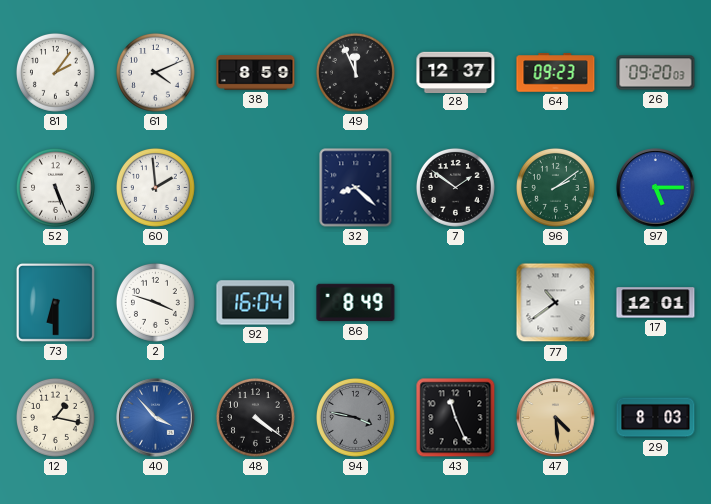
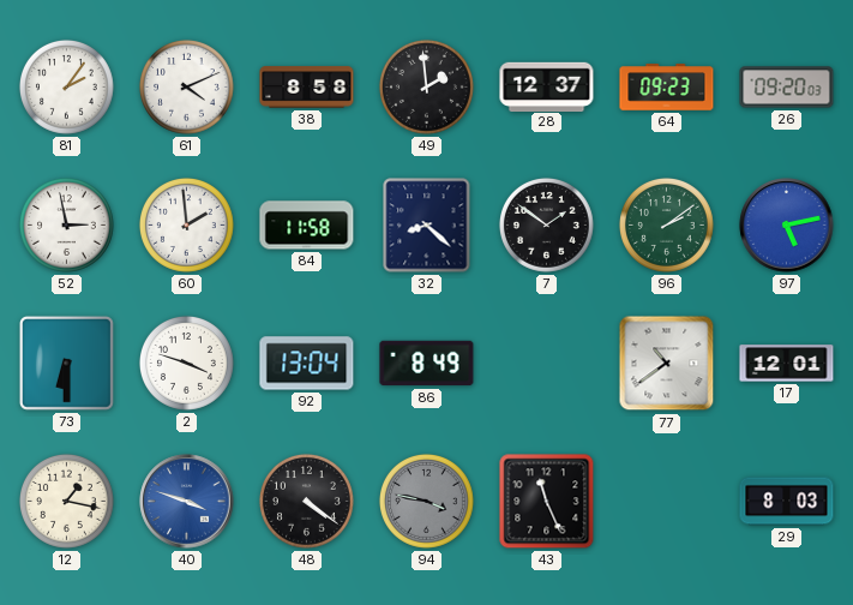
38: 8:59 -> 8:58 (307, 88)
49: 11:56 -> 1:59 (426, 86)
52: 5:26 -> 2:58 (66, 224)
84: none -> 11:58 (307, 226)
97: 5:15 -> 5:13 (787, 226)
92: 16:04 -> 13:04 (307, 364)
40: 3:53 -> 3:48 (187, 502)
47: 4:29 -> none (556, 418)
